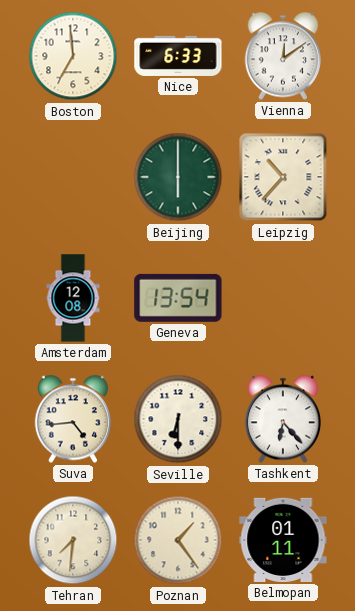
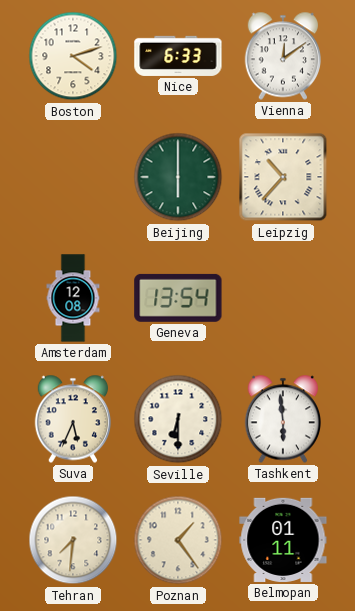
Boston: 6:59 -> 4:12 (73, 56)
Suva: 4:44 -> 5:34 (73, 419)
Tashkent: 6:23 -> 5:59 (283, 419)
